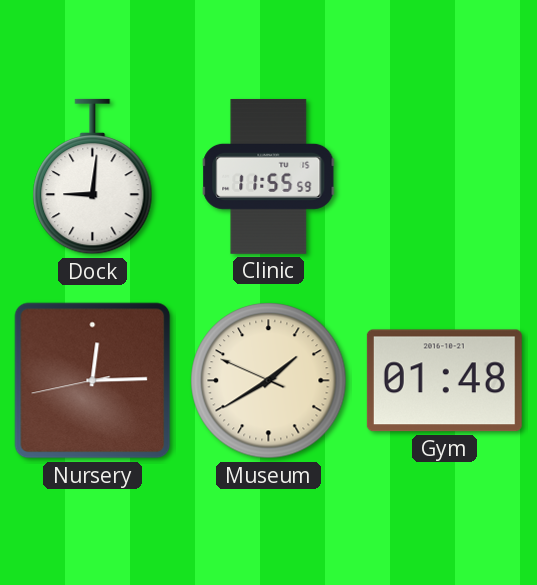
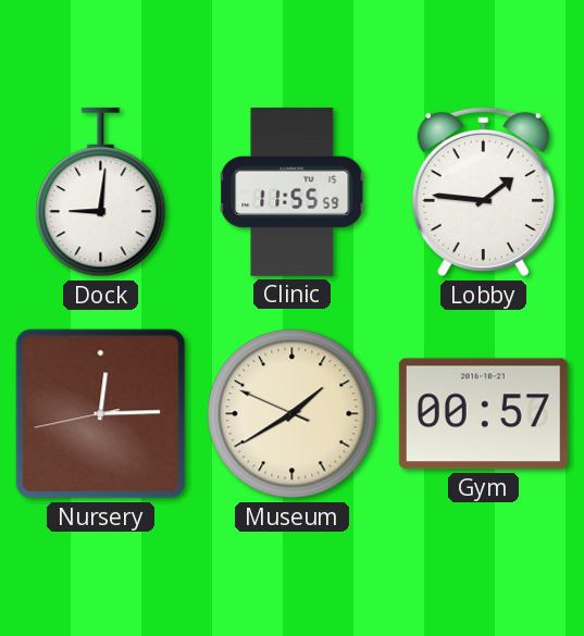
Lobby: none -> 1:46 (483, 192)
Gym: 01:48 -> 00:57 (483, 414)
